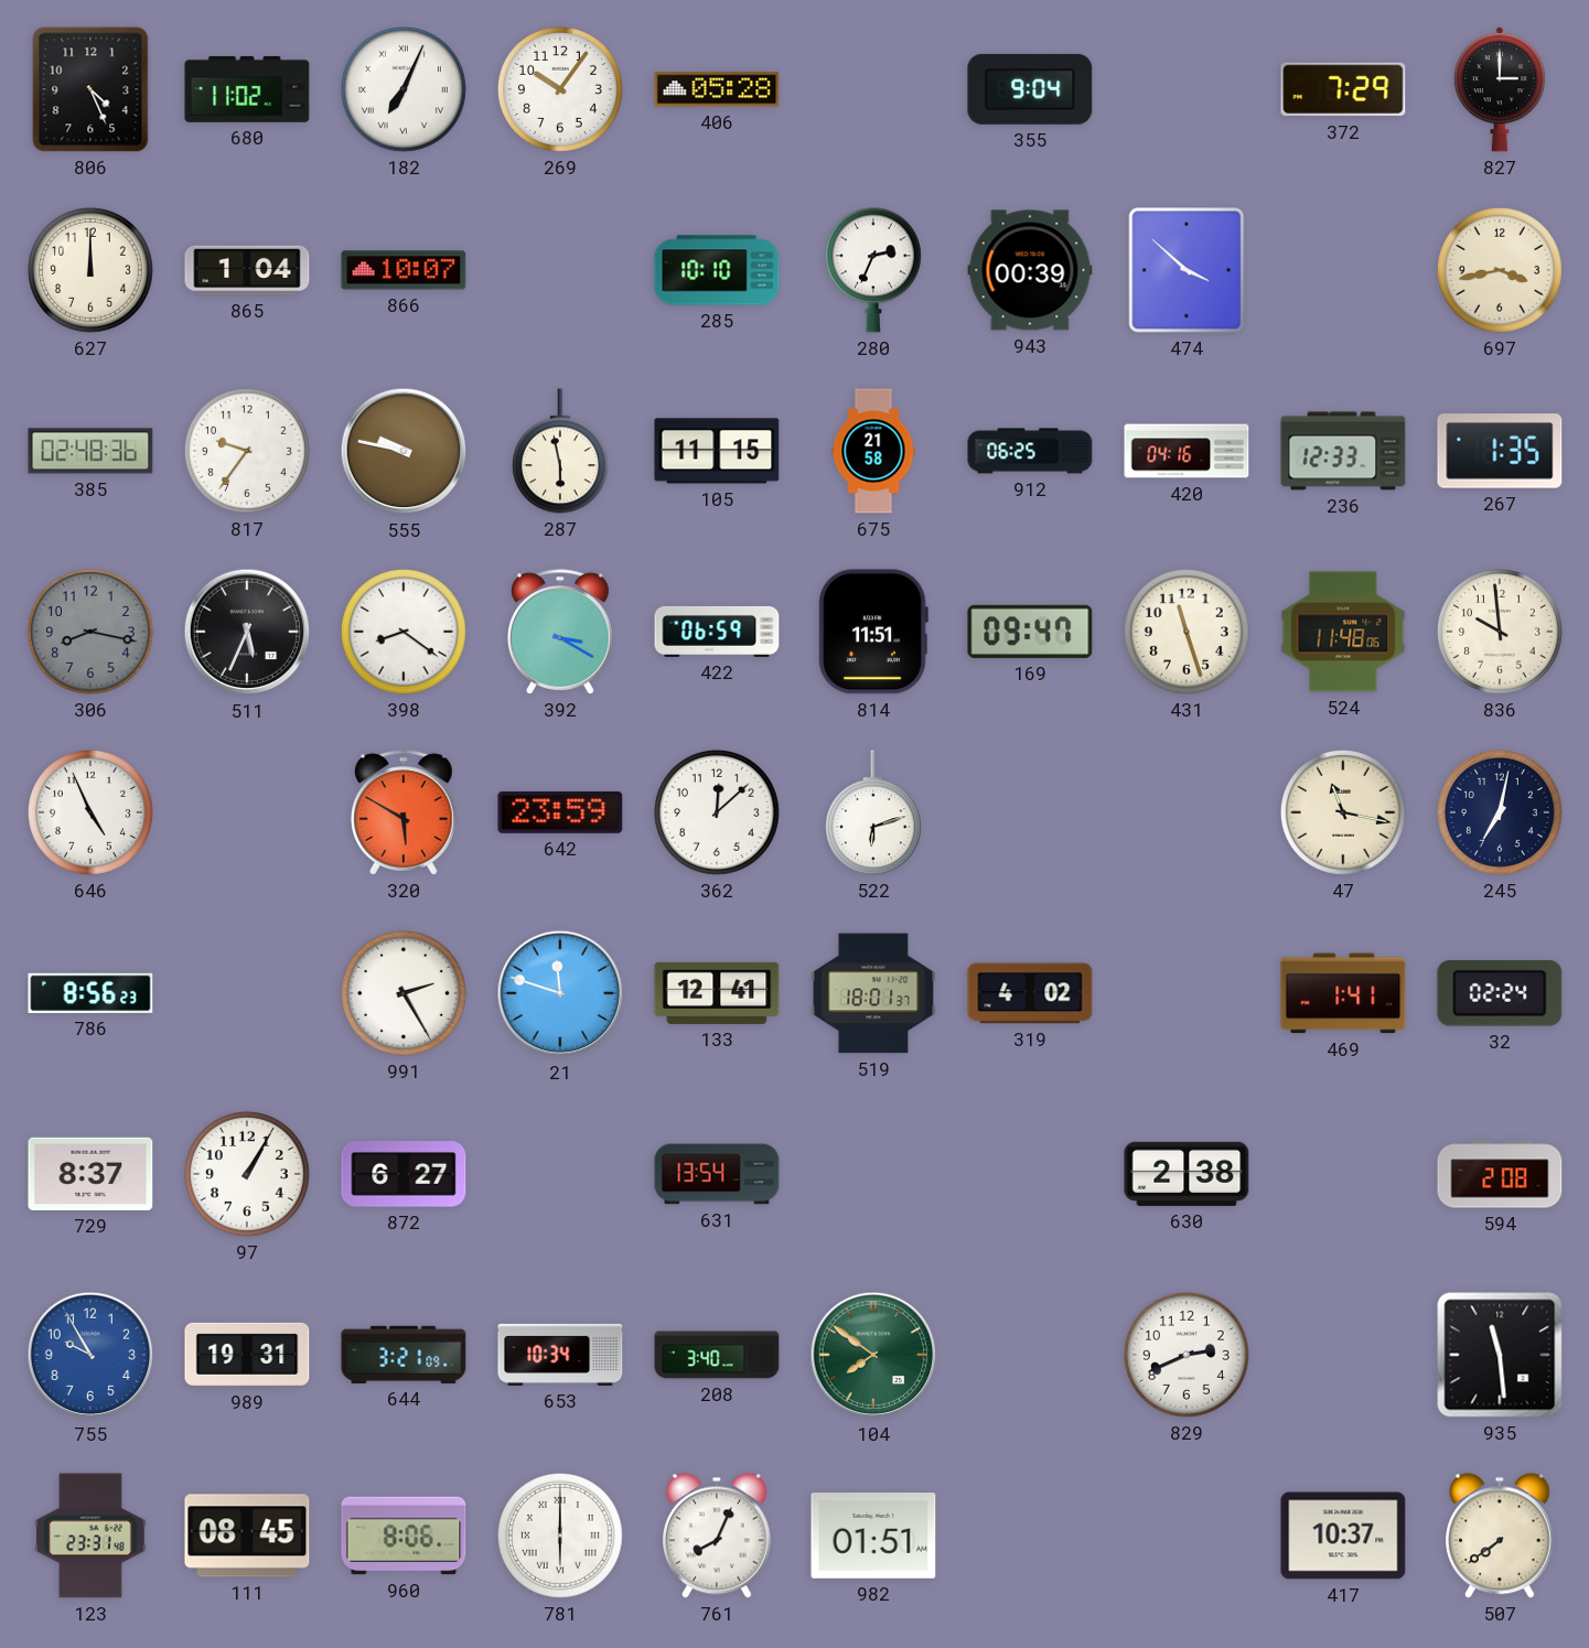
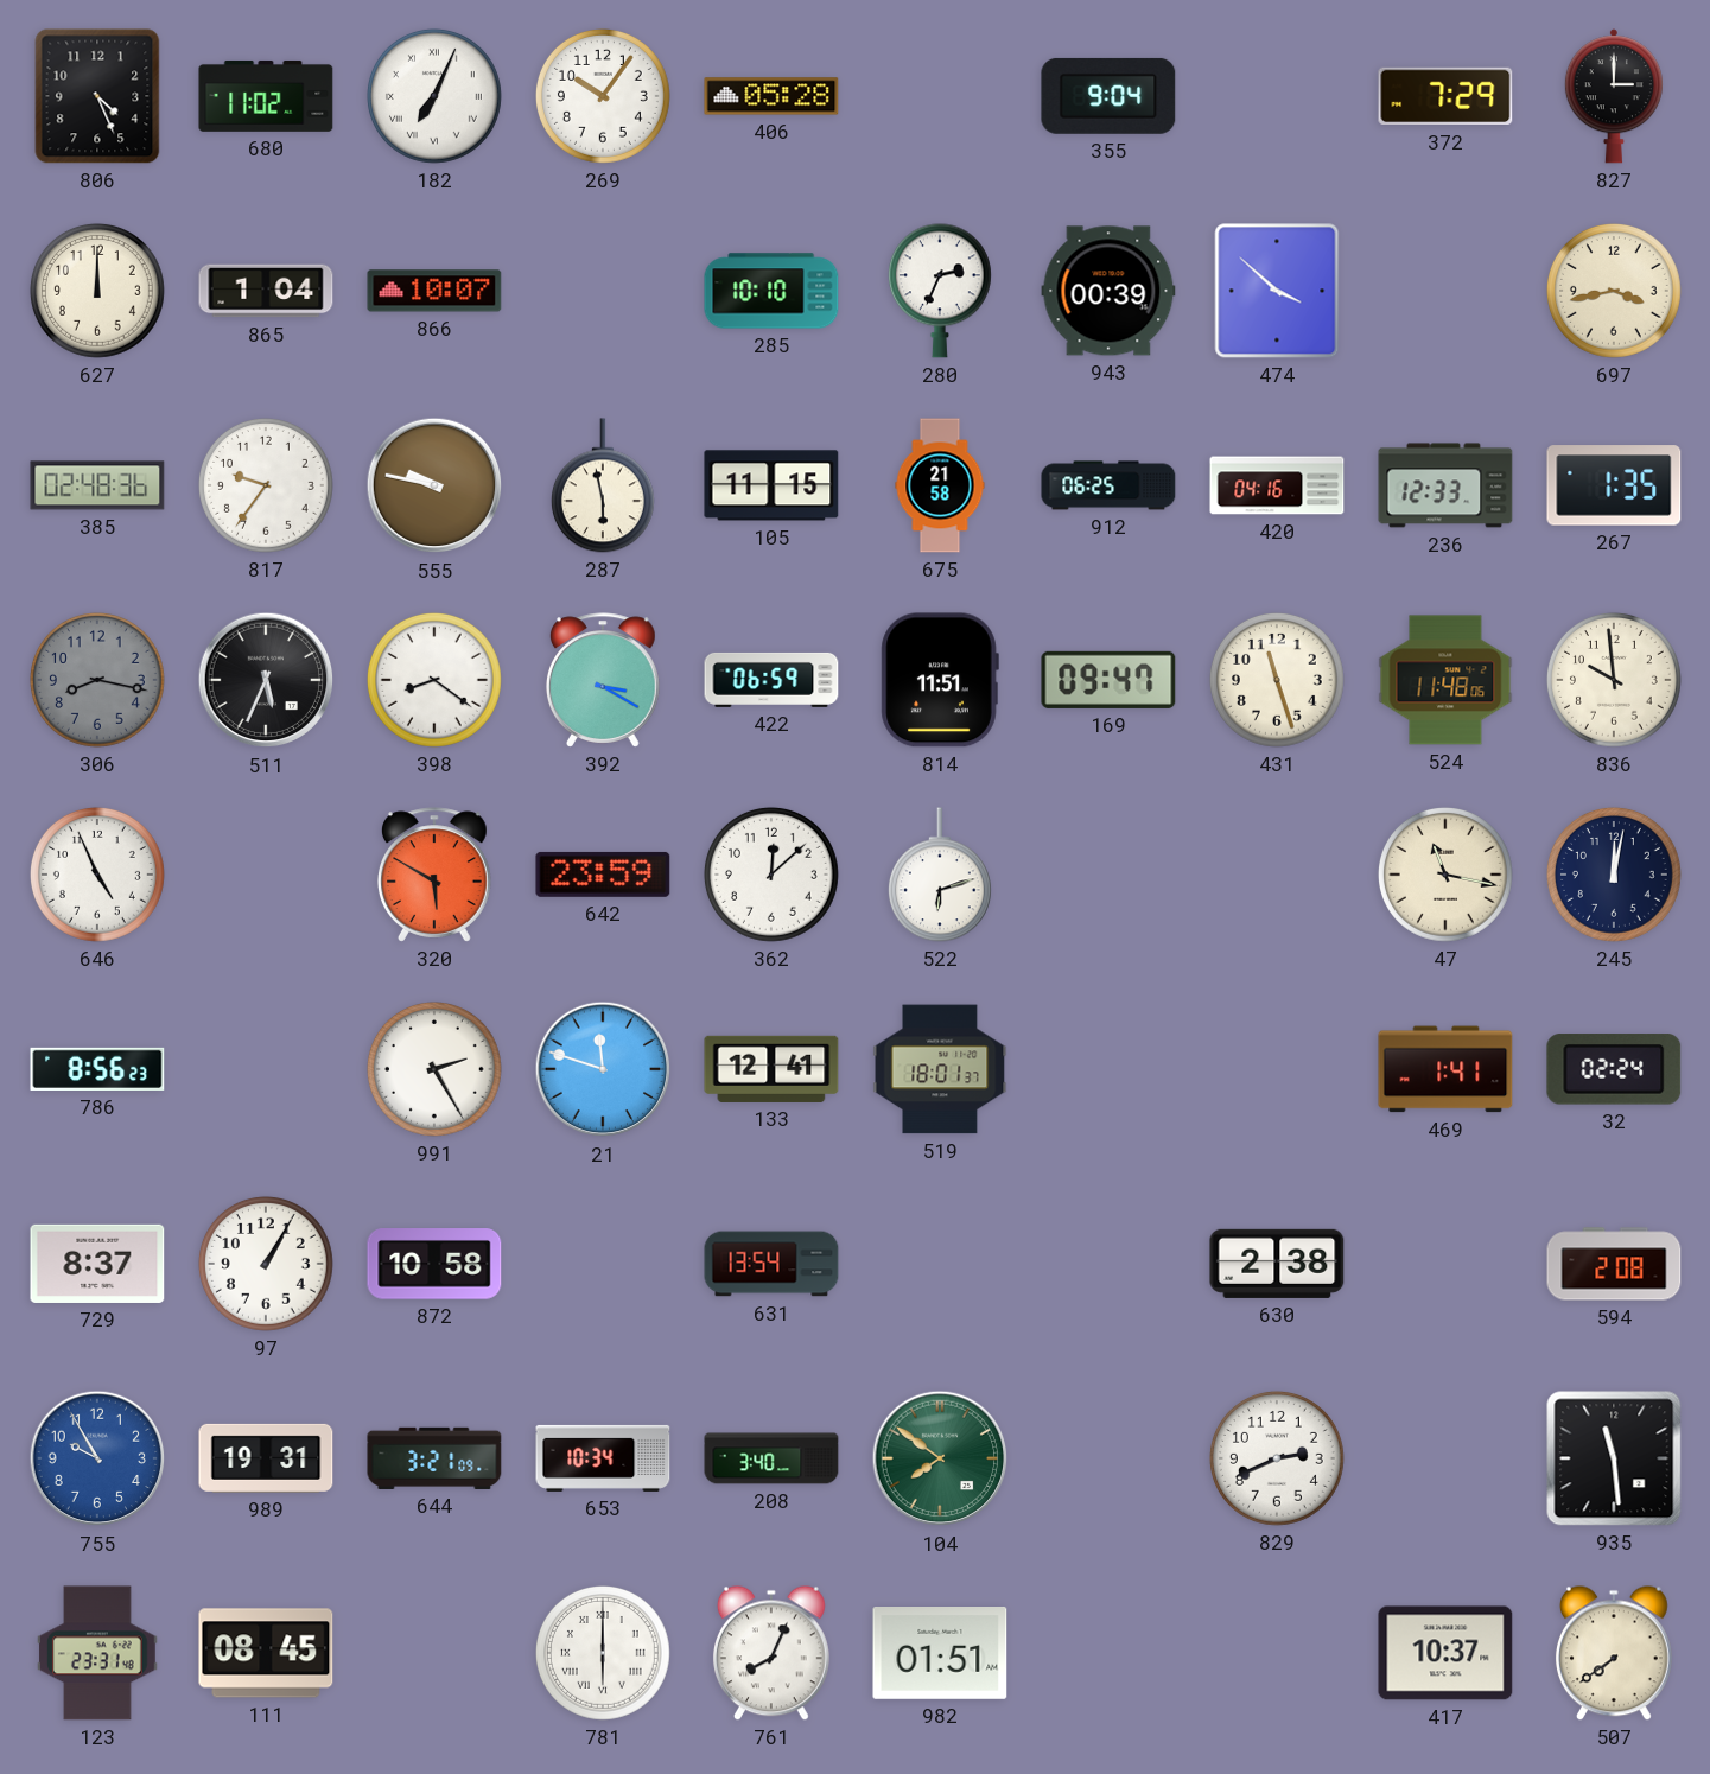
245: 7:02 -> 12:02 (1614, 875)
319: 4:02 -> none (1030, 993)
872: 6:27 -> 10:58 (434, 1264)
960: 8:06 -> none (404, 1536)
